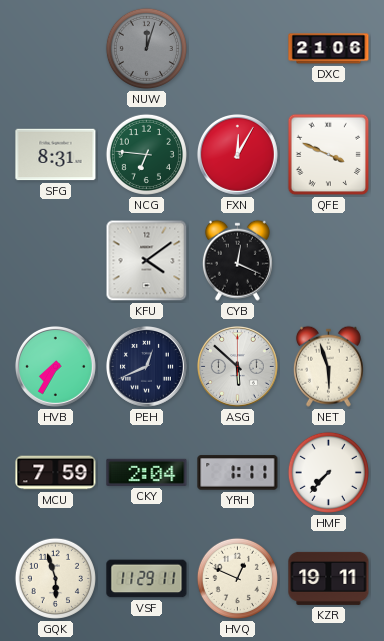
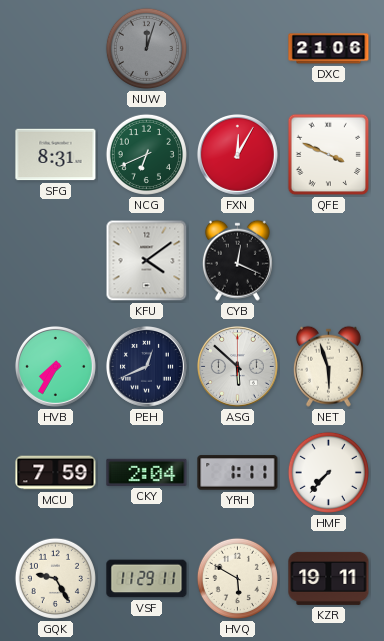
NCG: 6:46 -> 6:41 (146, 154)
GQK: 5:57 -> 9:25 (55, 578)
HVQ: 12:49 -> 5:50 (237, 578)
